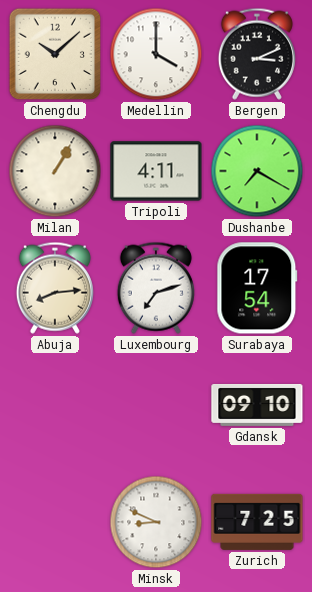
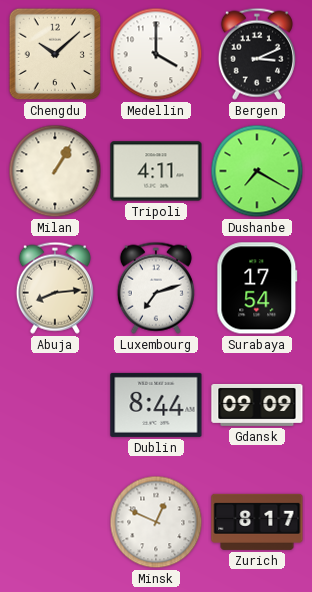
Dublin: none -> 8:44 (156, 405)
Gdansk: 09:10 -> 09:09 (257, 405)
Minsk: 8:49 -> 12:49 (156, 522)
Zurich: 7:25 -> 8:17 (257, 522)
